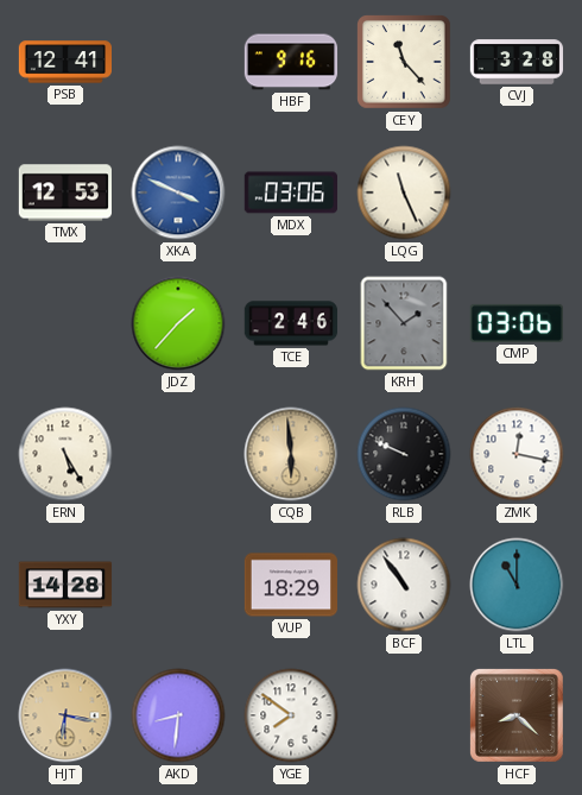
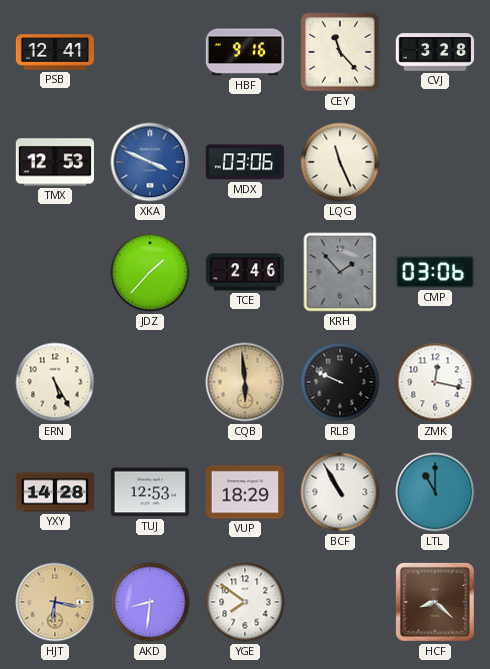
TUJ: none -> 12:53 (149, 492)
BCF: 10:54 -> 10:55 (340, 492)
